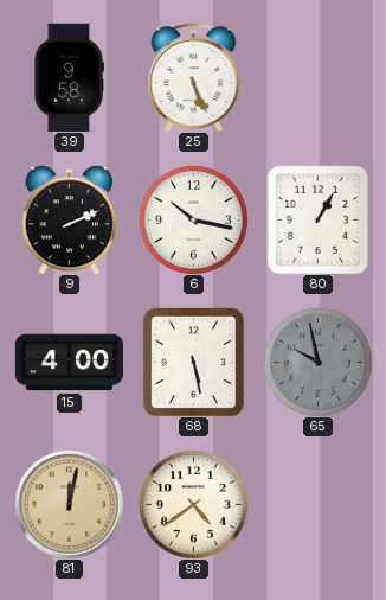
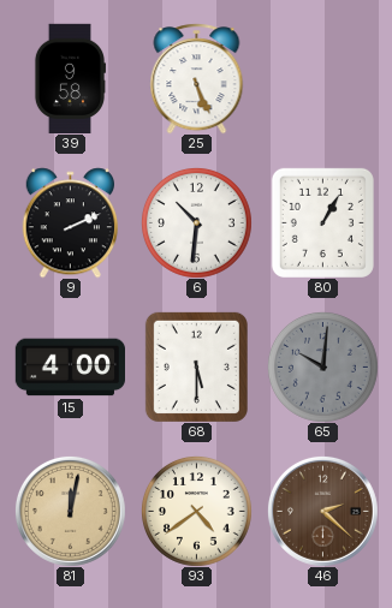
6: 10:17 -> 10:31 (196, 222)
68: 5:28 -> 5:30 (196, 366)
65: 9:58 -> 10:01 (322, 366)
46: none -> 2:22 (322, 511)
